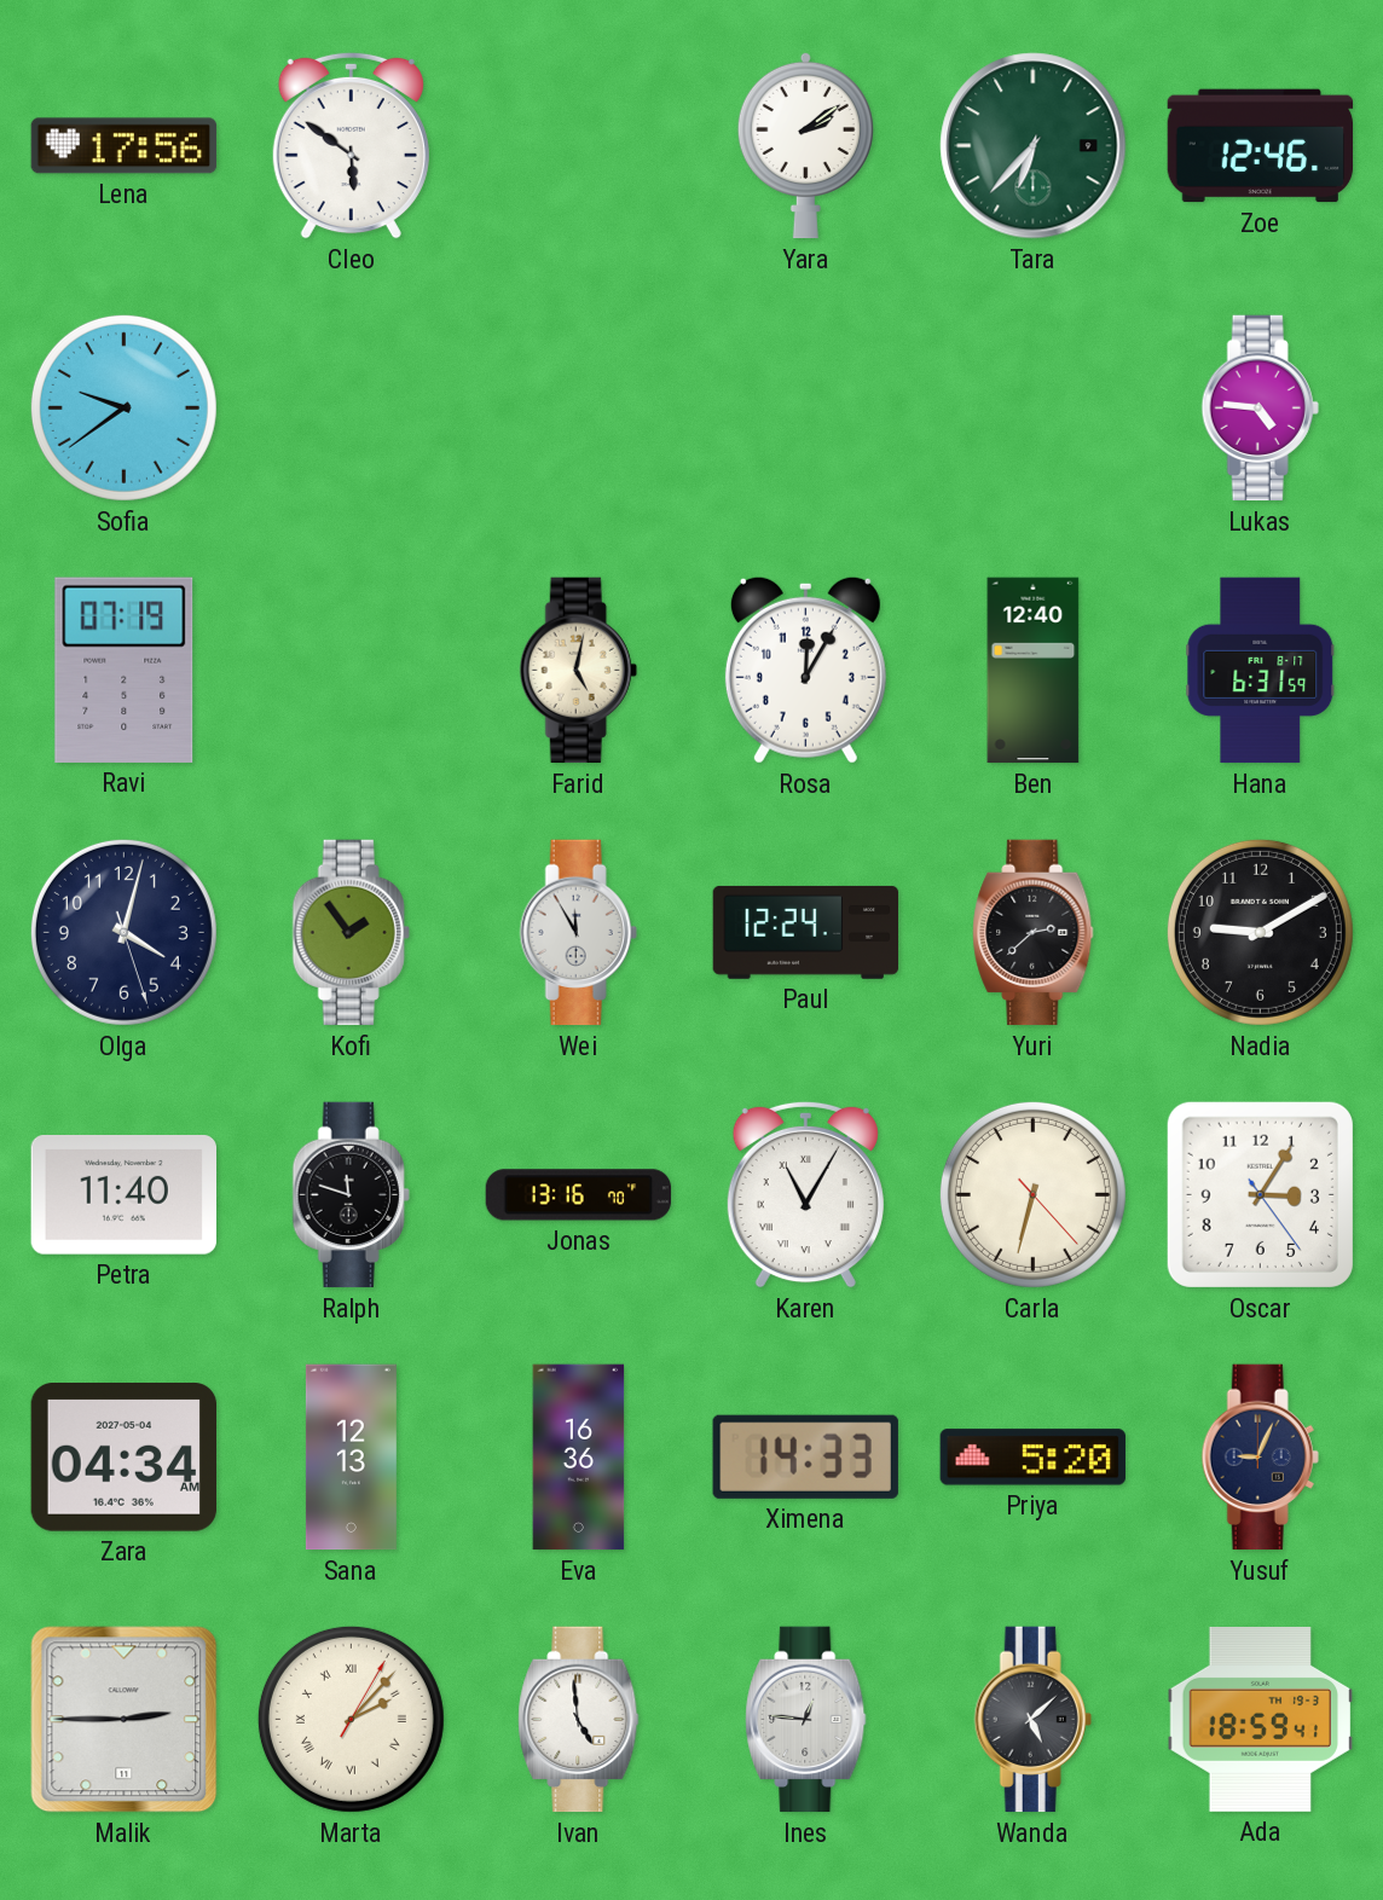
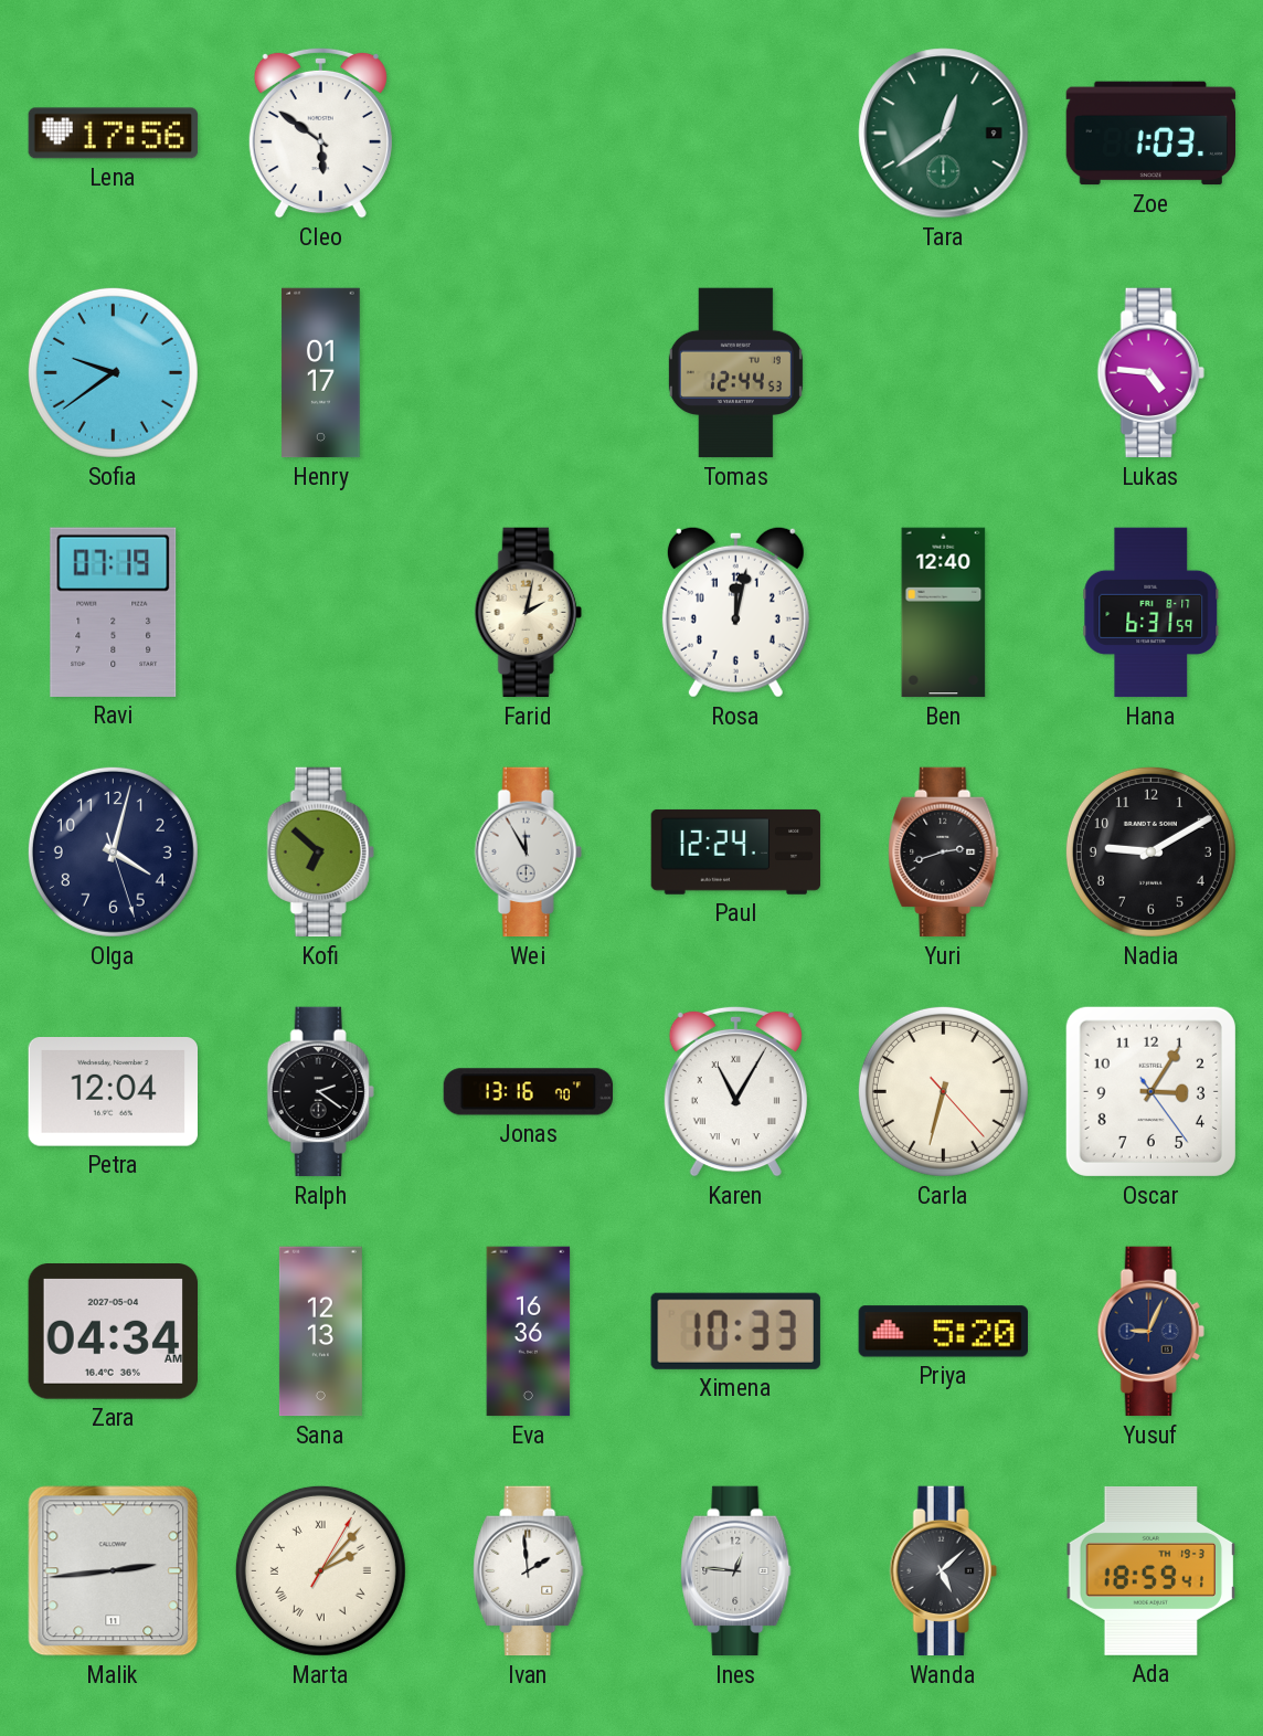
Yara: 2:09 -> none (805, 145)
Tara: 6:37 -> 12:39 (944, 134)
Zoe: 12:46 -> 1:03 (1151, 134)
Henry: none -> 01:17 (321, 373)
Tomas: none -> 12:44 (735, 373)
Farid: 5:02 -> 2:02 (528, 613)
Rosa: 12:05 -> 12:02 (735, 612)
Kofi: 1:54 -> 6:52 (320, 853)
Yuri: 2:38 -> 2:42 (944, 853)
Petra: 11:40 -> 12:04 (113, 1092)
Ralph: 11:48 -> 2:21 (320, 1092)
Ximena: 14:33 -> 10:33 (735, 1331)
Malik: 2:45 -> 2:44 (114, 1571)
Ivan: 4:59 -> 1:59 (529, 1571)
